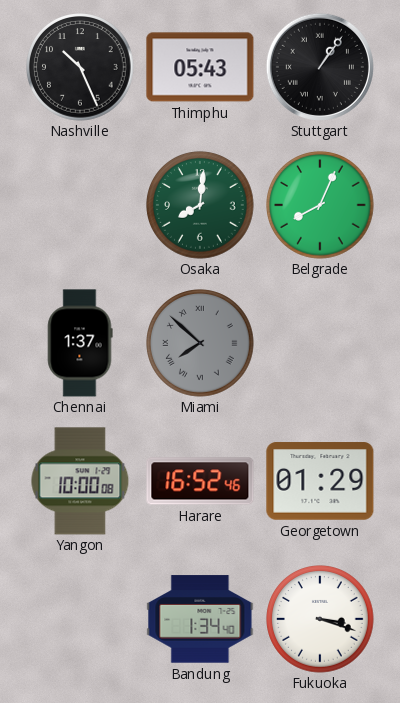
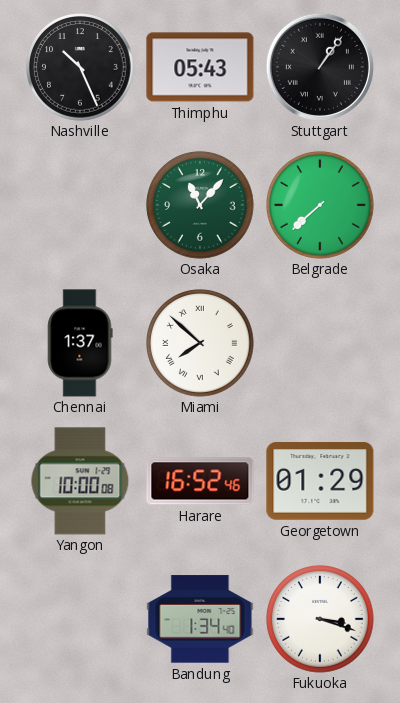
Osaka: 8:01 -> 11:07 (200, 205)
Belgrade: 8:04 -> 7:38 (320, 205)
Miami dial: grey -> white (200, 343)
